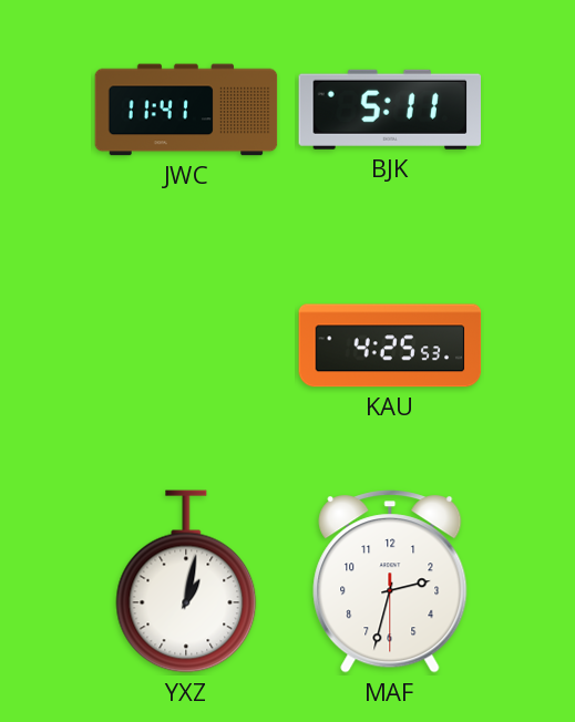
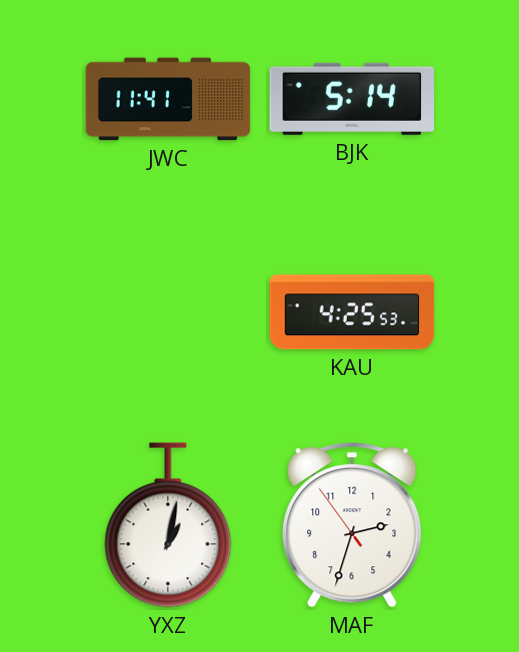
BJK: 5:11 -> 5:14 (351, 99)
MAF: 2:32:30 -> 2:32:54 (352, 525)
